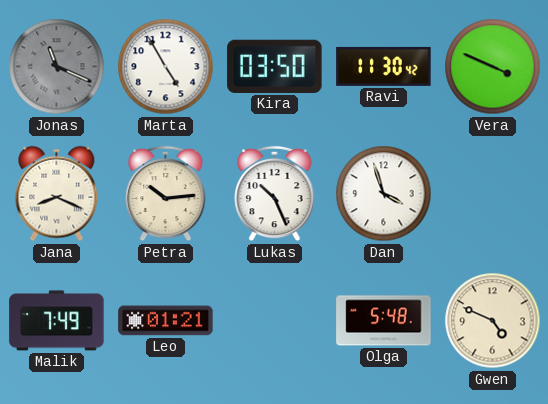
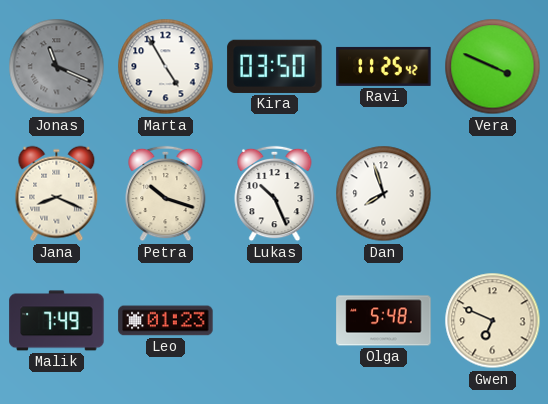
Ravi: 11:30 -> 11:25 (384, 66)
Petra: 10:14 -> 10:18 (166, 194)
Dan: 3:57 -> 7:57 (384, 194)
Leo: 01:21 -> 01:23 (166, 321)
Gwen: 4:49 -> 6:49 (493, 321)
